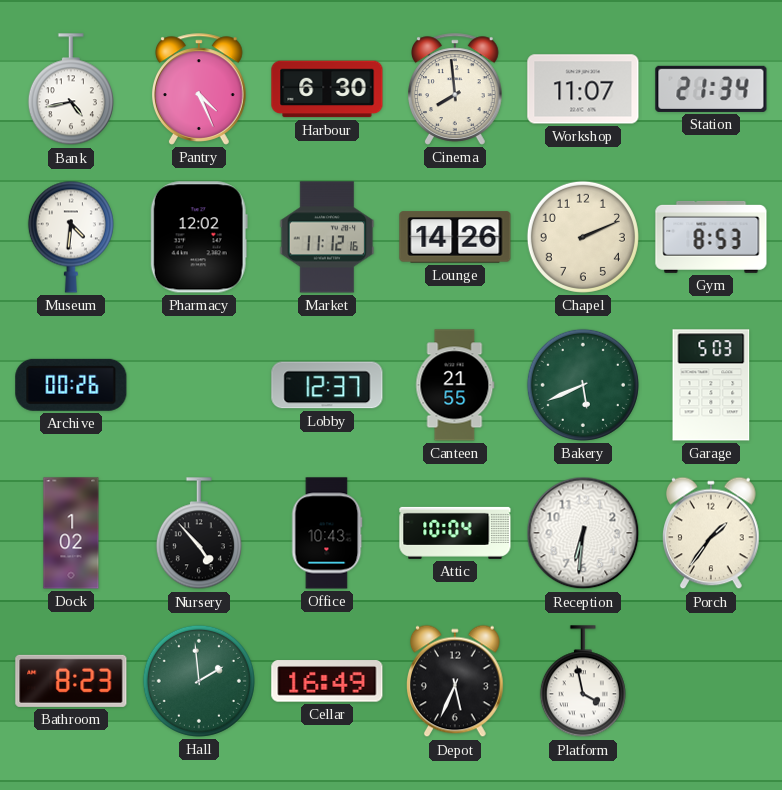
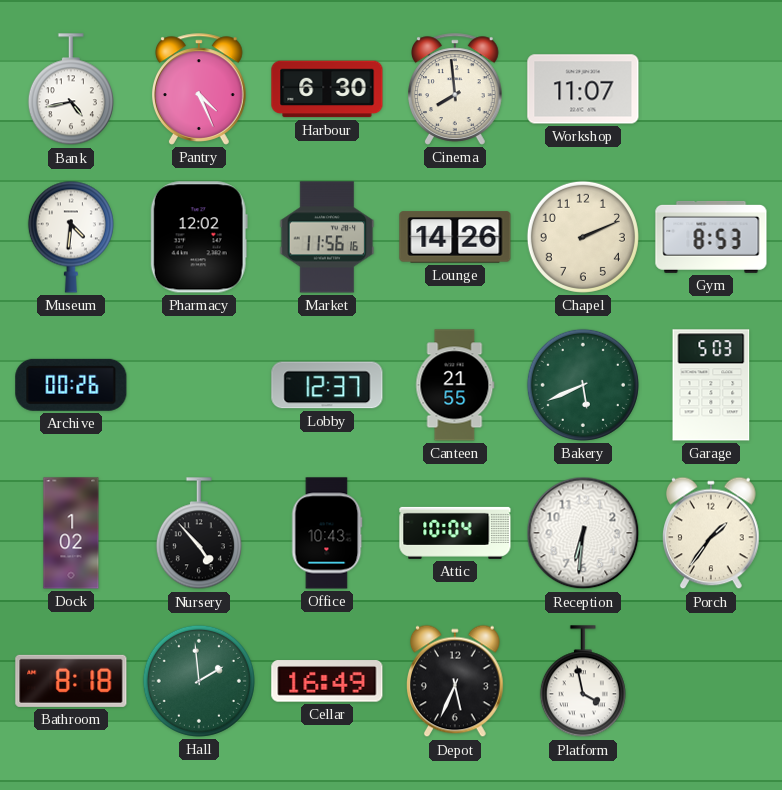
Station: 21:34 -> none (711, 89)
Market: 11:12 -> 11:56 (327, 237)
Bathroom: 8:23 -> 8:18 (71, 681)
